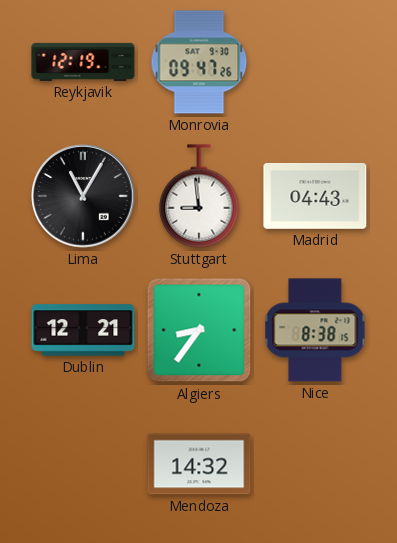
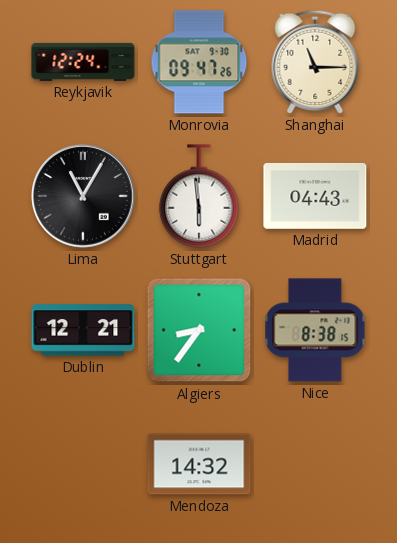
Reykjavik: 12:19 -> 12:24 (83, 62)
Shanghai: none -> 11:15 (315, 62)
Stuttgart: 8:59 -> 5:59 (199, 196)
